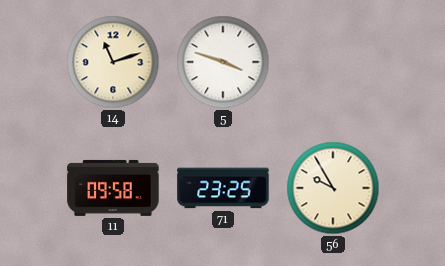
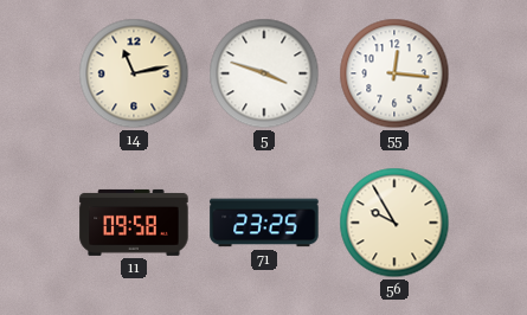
14: 11:12 -> 11:13 (134, 73)
55: none -> 12:16 (394, 73)
